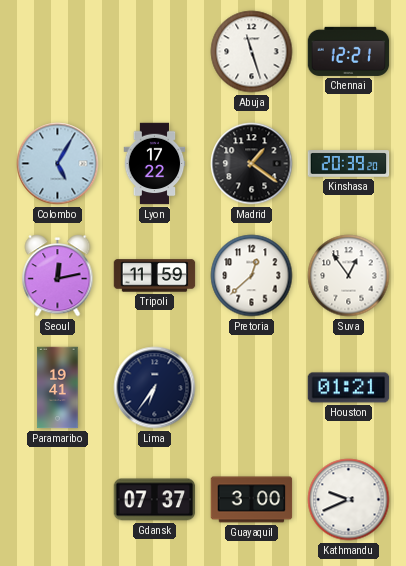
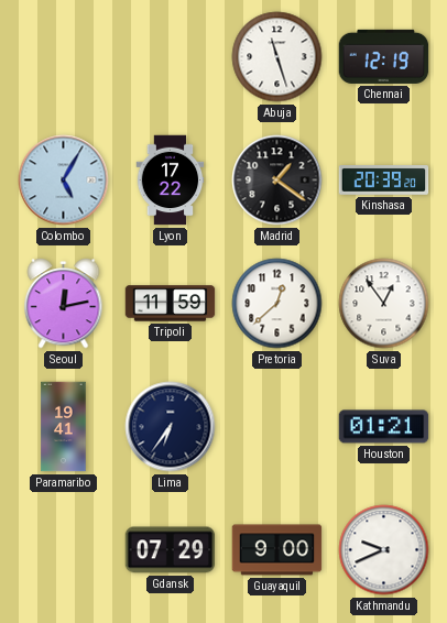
Chennai: 12:21 -> 12:19 (384, 56)
Gdansk: 07:37 -> 07:29 (171, 550)
Guayaquil: 3:00 -> 9:00 (277, 550)
